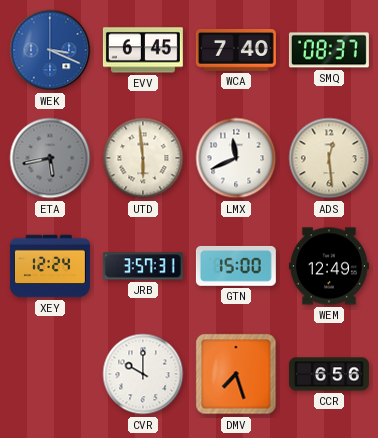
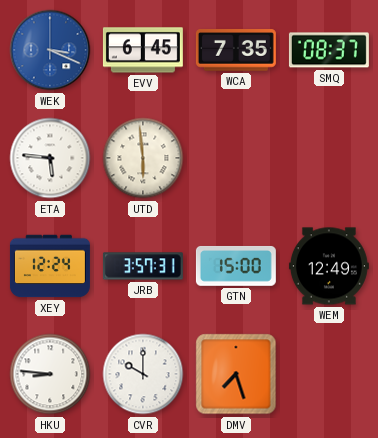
WCA: 7:40 -> 7:35 (236, 50)
ETA: 5:43 -> 5:46 (50, 158)
ETA dial: grey -> white (50, 158)
LMX: 11:41 -> none (236, 158)
ADS: 12:29 -> none (329, 158)
HKU: none -> 8:46 (50, 374)
CCR: 6:56 -> none (329, 374)
